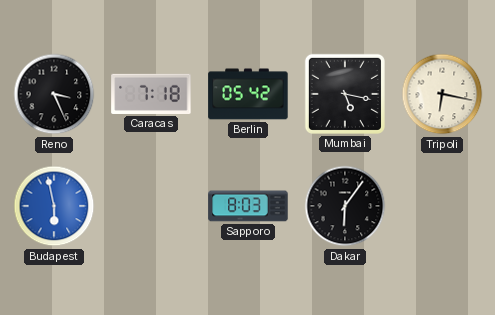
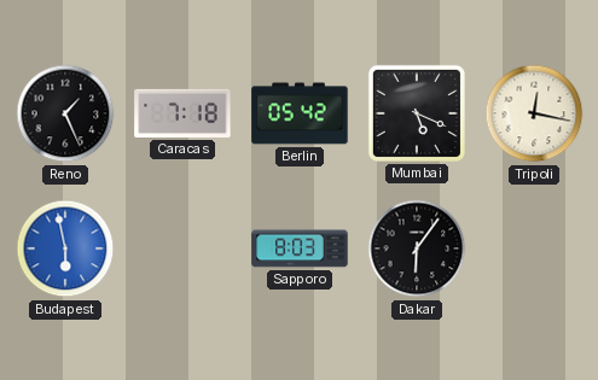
Reno: 3:26 -> 1:26 (65, 113)
Mumbai: 5:17 -> 5:19 (417, 113)
Tripoli: 6:17 -> 12:17 (534, 113)
